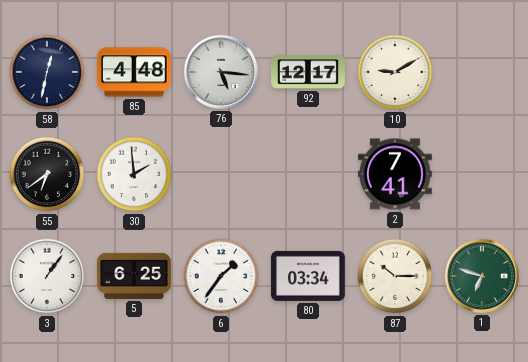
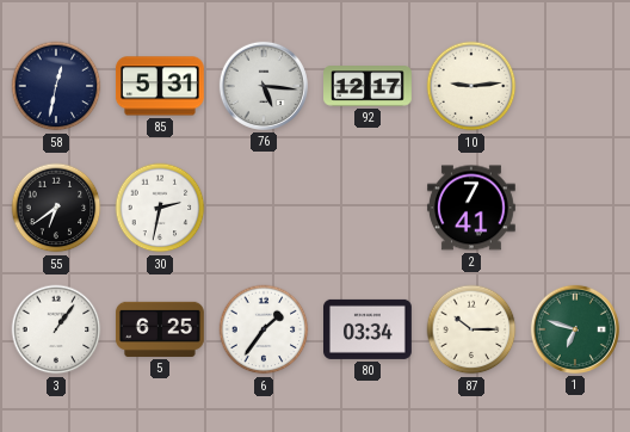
85: 4:48 -> 5:31 (160, 86)
10: 9:10 -> 9:14 (471, 86)
30: 1:59 -> 2:32 (160, 208)
